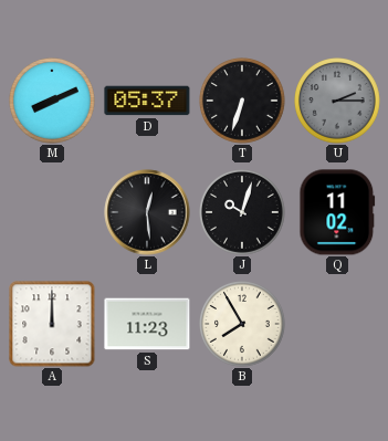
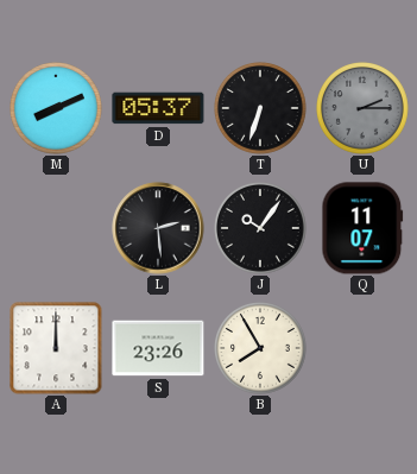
L: 12:29 -> 2:29 (158, 228)
J: 10:03 -> 10:06 (261, 229)
Q: 11:02 -> 11:07 (362, 228)
S: 11:23 -> 23:26 (158, 348)
